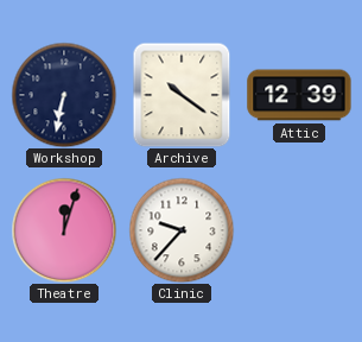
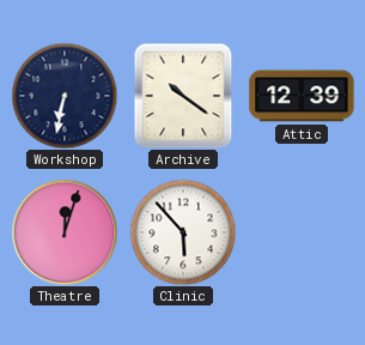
Clinic: 9:37 -> 5:53 (183, 232)
